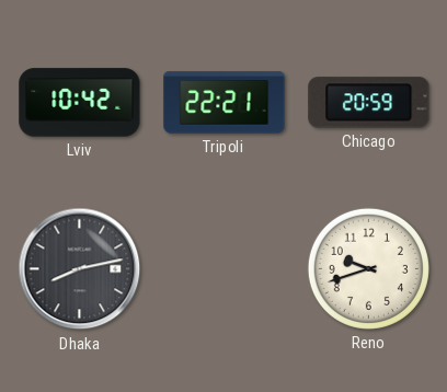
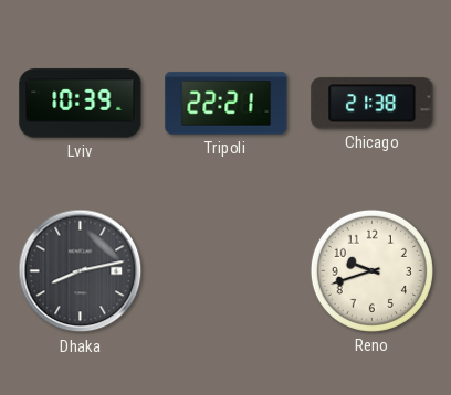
Lviv: 10:42 -> 10:39 (81, 104)
Chicago: 20:59 -> 21:38 (373, 104)
